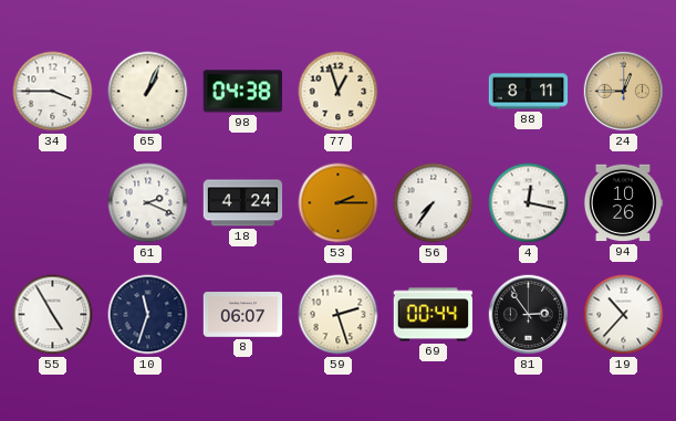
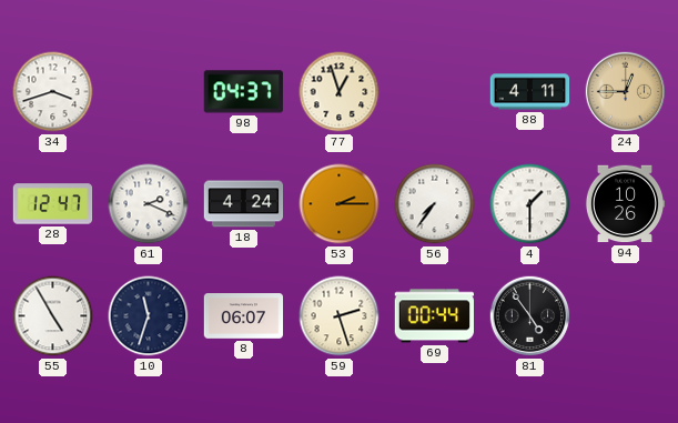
34: 3:45 -> 3:42 (53, 92)
65: 1:04 -> none (148, 92)
98: 04:38 -> 04:37 (243, 92)
88: 8:11 -> 4:11 (530, 92)
28: none -> 12:47 (53, 204)
4: 12:17 -> 1:30 (530, 204)
81: 2:54 -> 4:54 (530, 316)
19: 10:37 -> none (624, 315)
